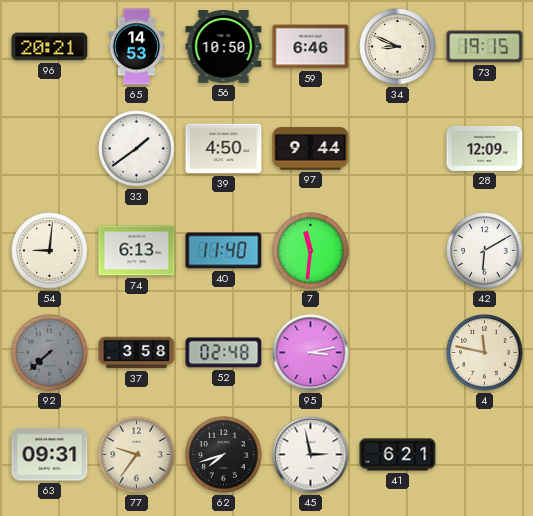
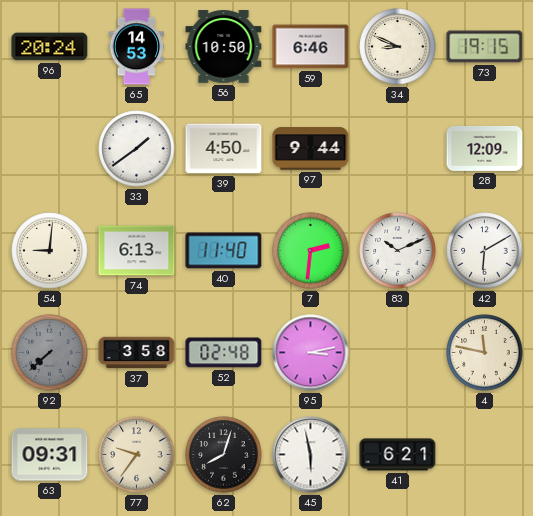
96: 20:21 -> 20:24 (50, 47)
7: 11:31 -> 2:31 (311, 251)
83: none -> 10:11 (398, 251)
62: 7:42 -> 8:03 (224, 455)
45: 2:58 -> 5:58 (311, 455)
